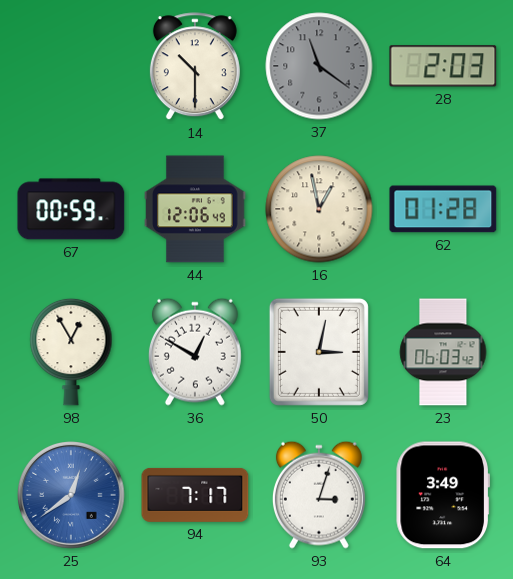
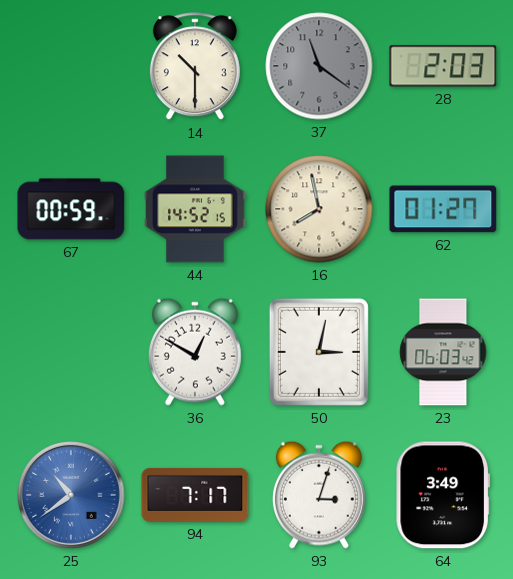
44: 12:06 -> 14:52 (195, 209)
16: 12:58 -> 7:58 (319, 209)
62: 01:28 -> 01:27 (443, 209)
98: 12:55 -> none (71, 352)
25: 12:39 -> 10:39 (72, 496)
